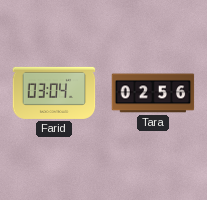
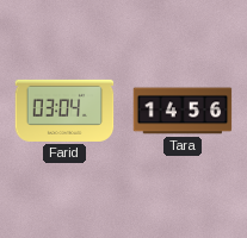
Tara: 02:56 -> 14:56 (183, 111)
